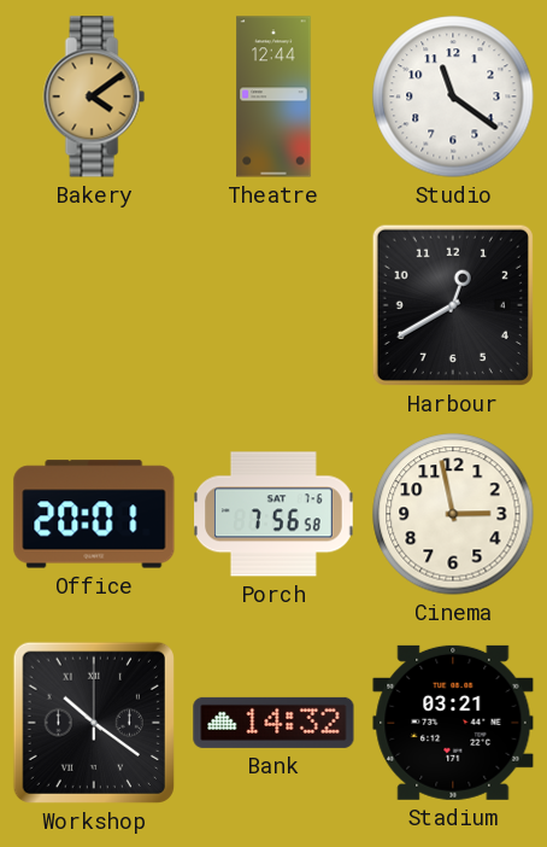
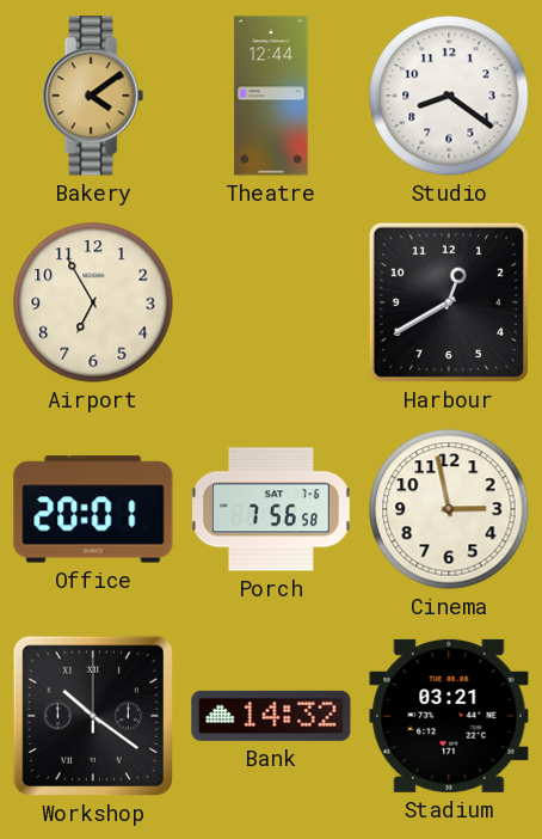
Studio: 11:21 -> 8:21 (449, 96)
Airport: none -> 6:55 (93, 302)
